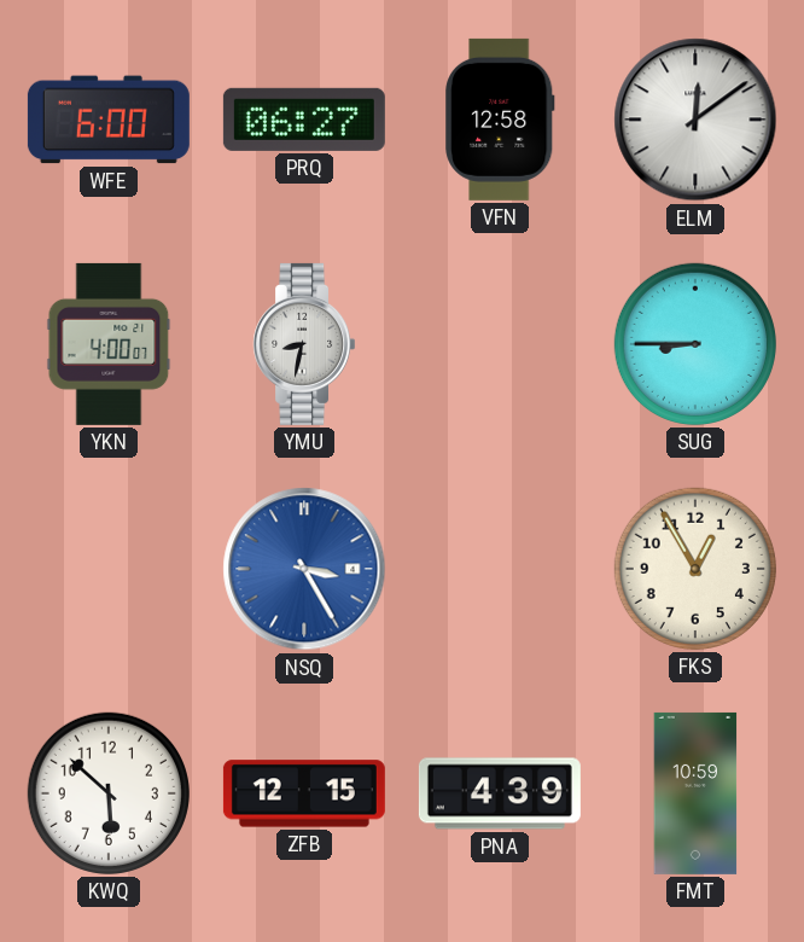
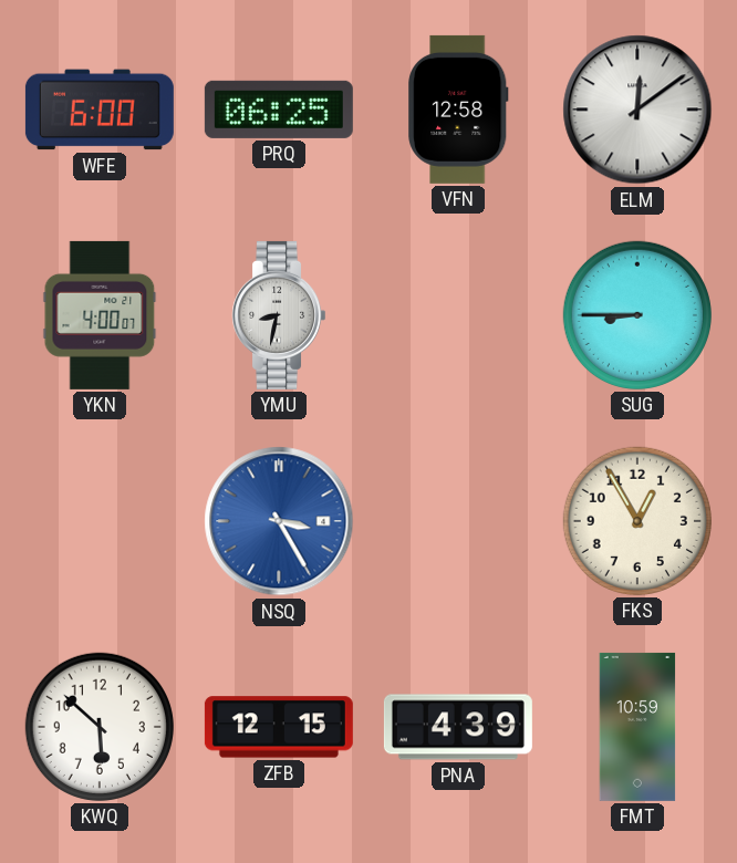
PRQ: 06:27 -> 06:25 (279, 110)
